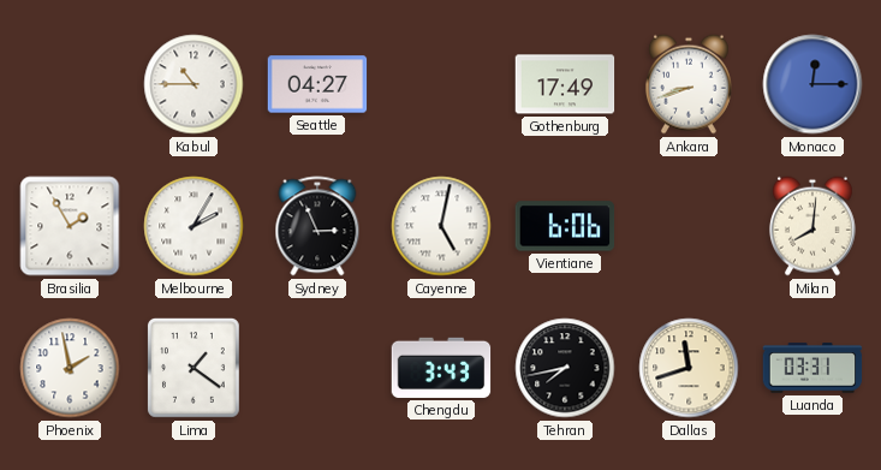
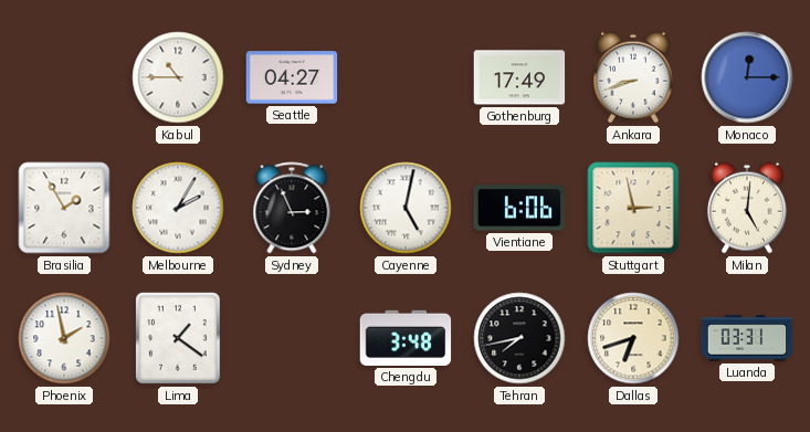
Stuttgart: none -> 2:58 (633, 208)
Milan: 8:01 -> 5:01 (747, 208)
Chengdu: 3:43 -> 3:48 (406, 338)
Dallas: 11:42 -> 6:42 (633, 338)
